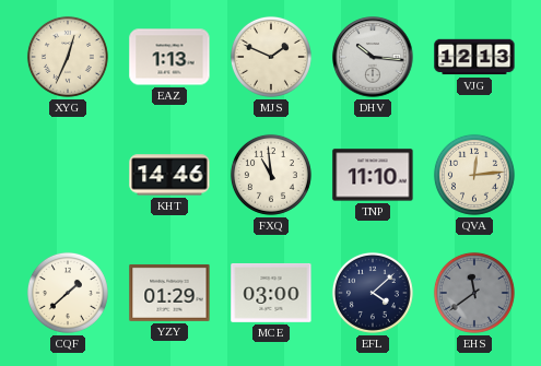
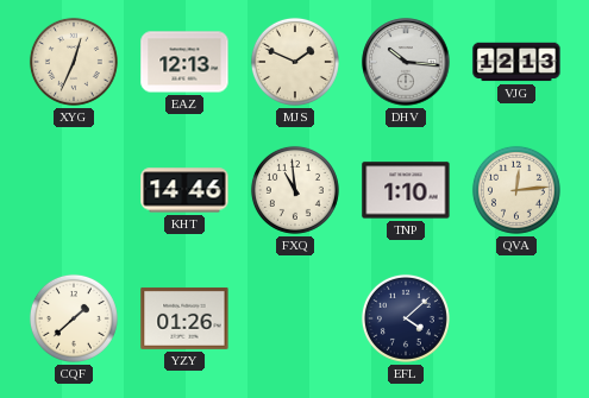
EAZ: 1:13 -> 12:13 (184, 62)
TNP: 11:10 -> 1:10 (406, 190)
YZY: 01:29 -> 01:26 (184, 318)
MCE: 03:00 -> none (271, 293)
EHS: 11:39 -> none (474, 293)
